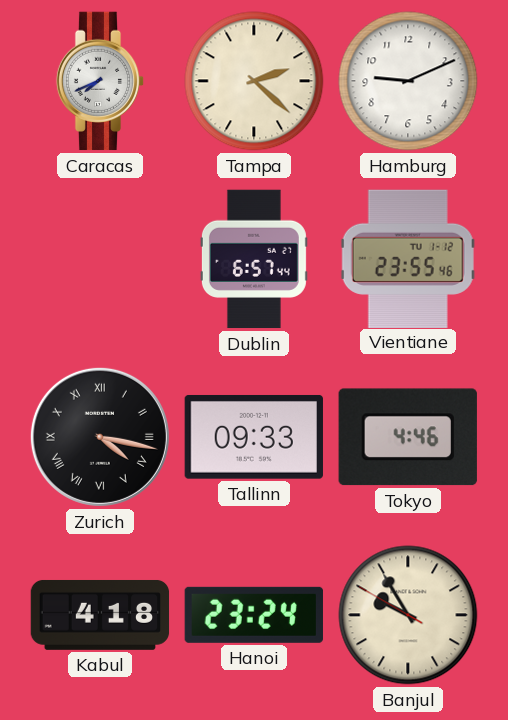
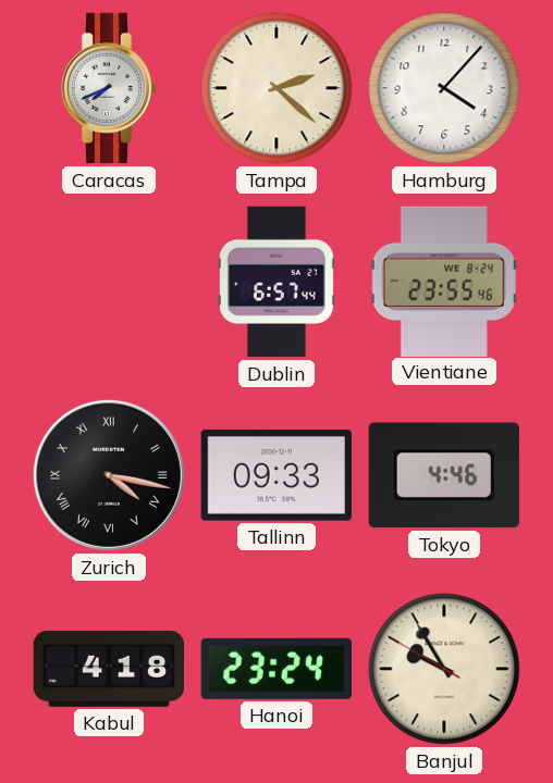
Hamburg: 9:11 -> 4:07 (444, 88)
Vientiane date: TU 1-12 -> WE 8-24 (444, 281)
